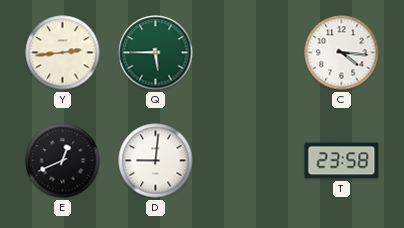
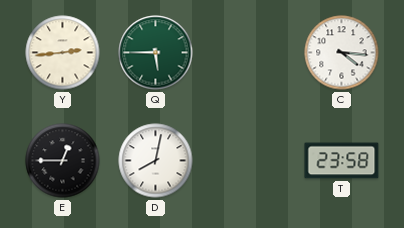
E: 12:41 -> 12:45 (63, 161)
D: 9:01 -> 8:02 (156, 161)
